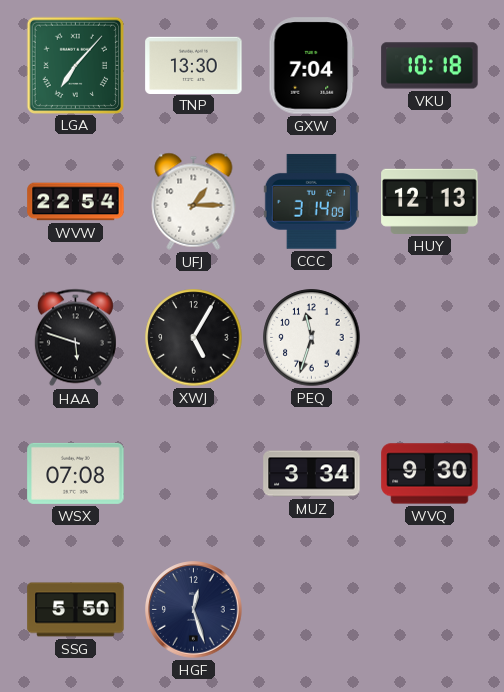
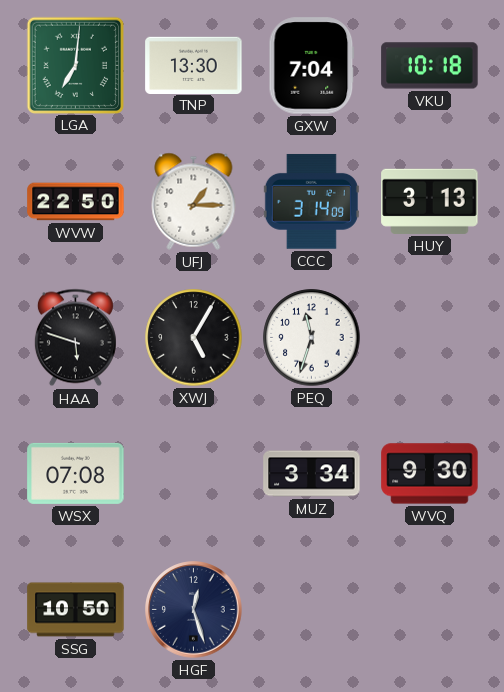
LGA: 7:07 -> 7:01 (75, 65)
WVW: 22:54 -> 22:50 (76, 202)
HUY: 12:13 -> 3:13 (430, 201)
SSG: 5:50 -> 10:50 (76, 610)
